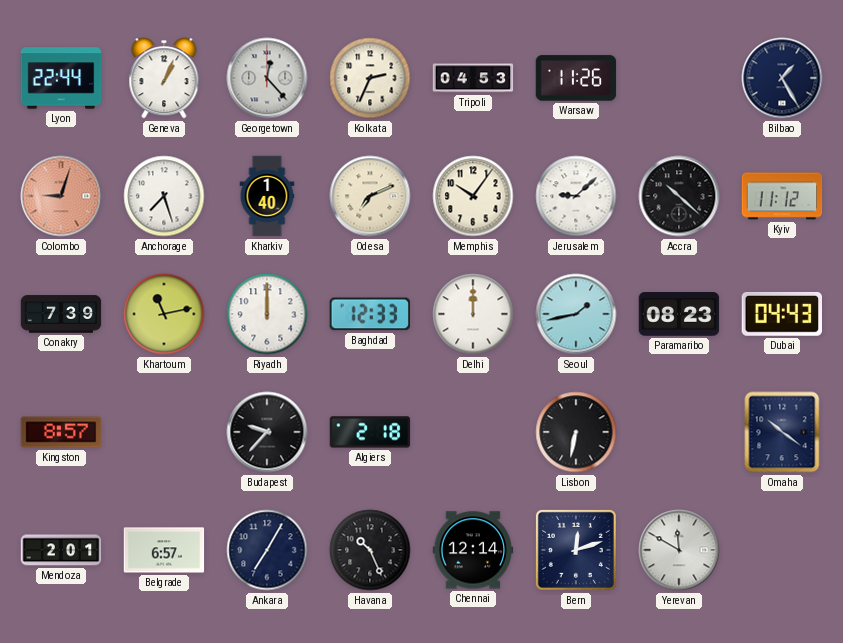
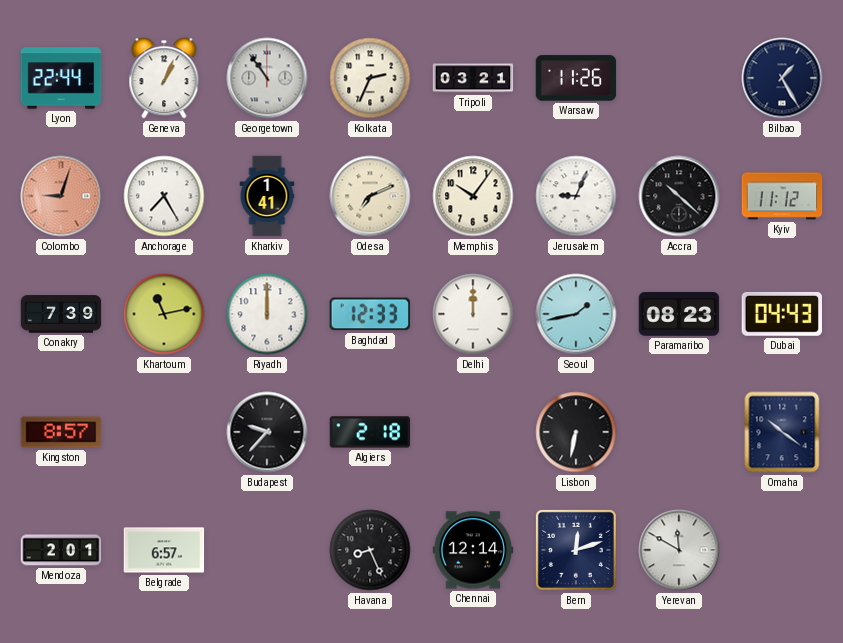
Georgetown: 12:23 -> 10:54 (267, 78)
Tripoli: 04:53 -> 03:21 (473, 78)
Anchorage: 7:27 -> 7:25 (164, 196)
Kharkiv: 1:40 -> 1:41 (267, 196)
Jerusalem: 9:08 -> 9:04 (576, 196)
Ankara: 7:05 -> none (267, 550)
Havana: 10:26 -> 8:26 (370, 550)
